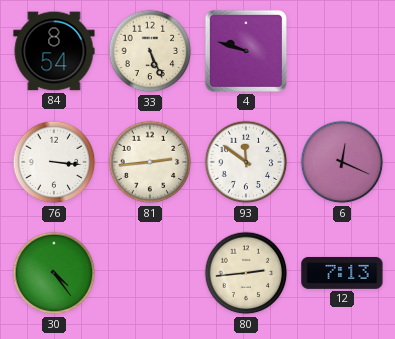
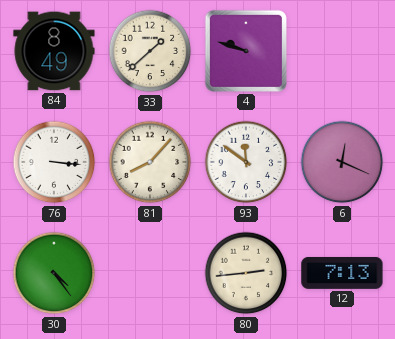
84: 8:54 -> 8:49 (54, 51)
33: 5:26 -> 1:38 (150, 51)
81: 2:44 -> 8:07 (150, 162)
